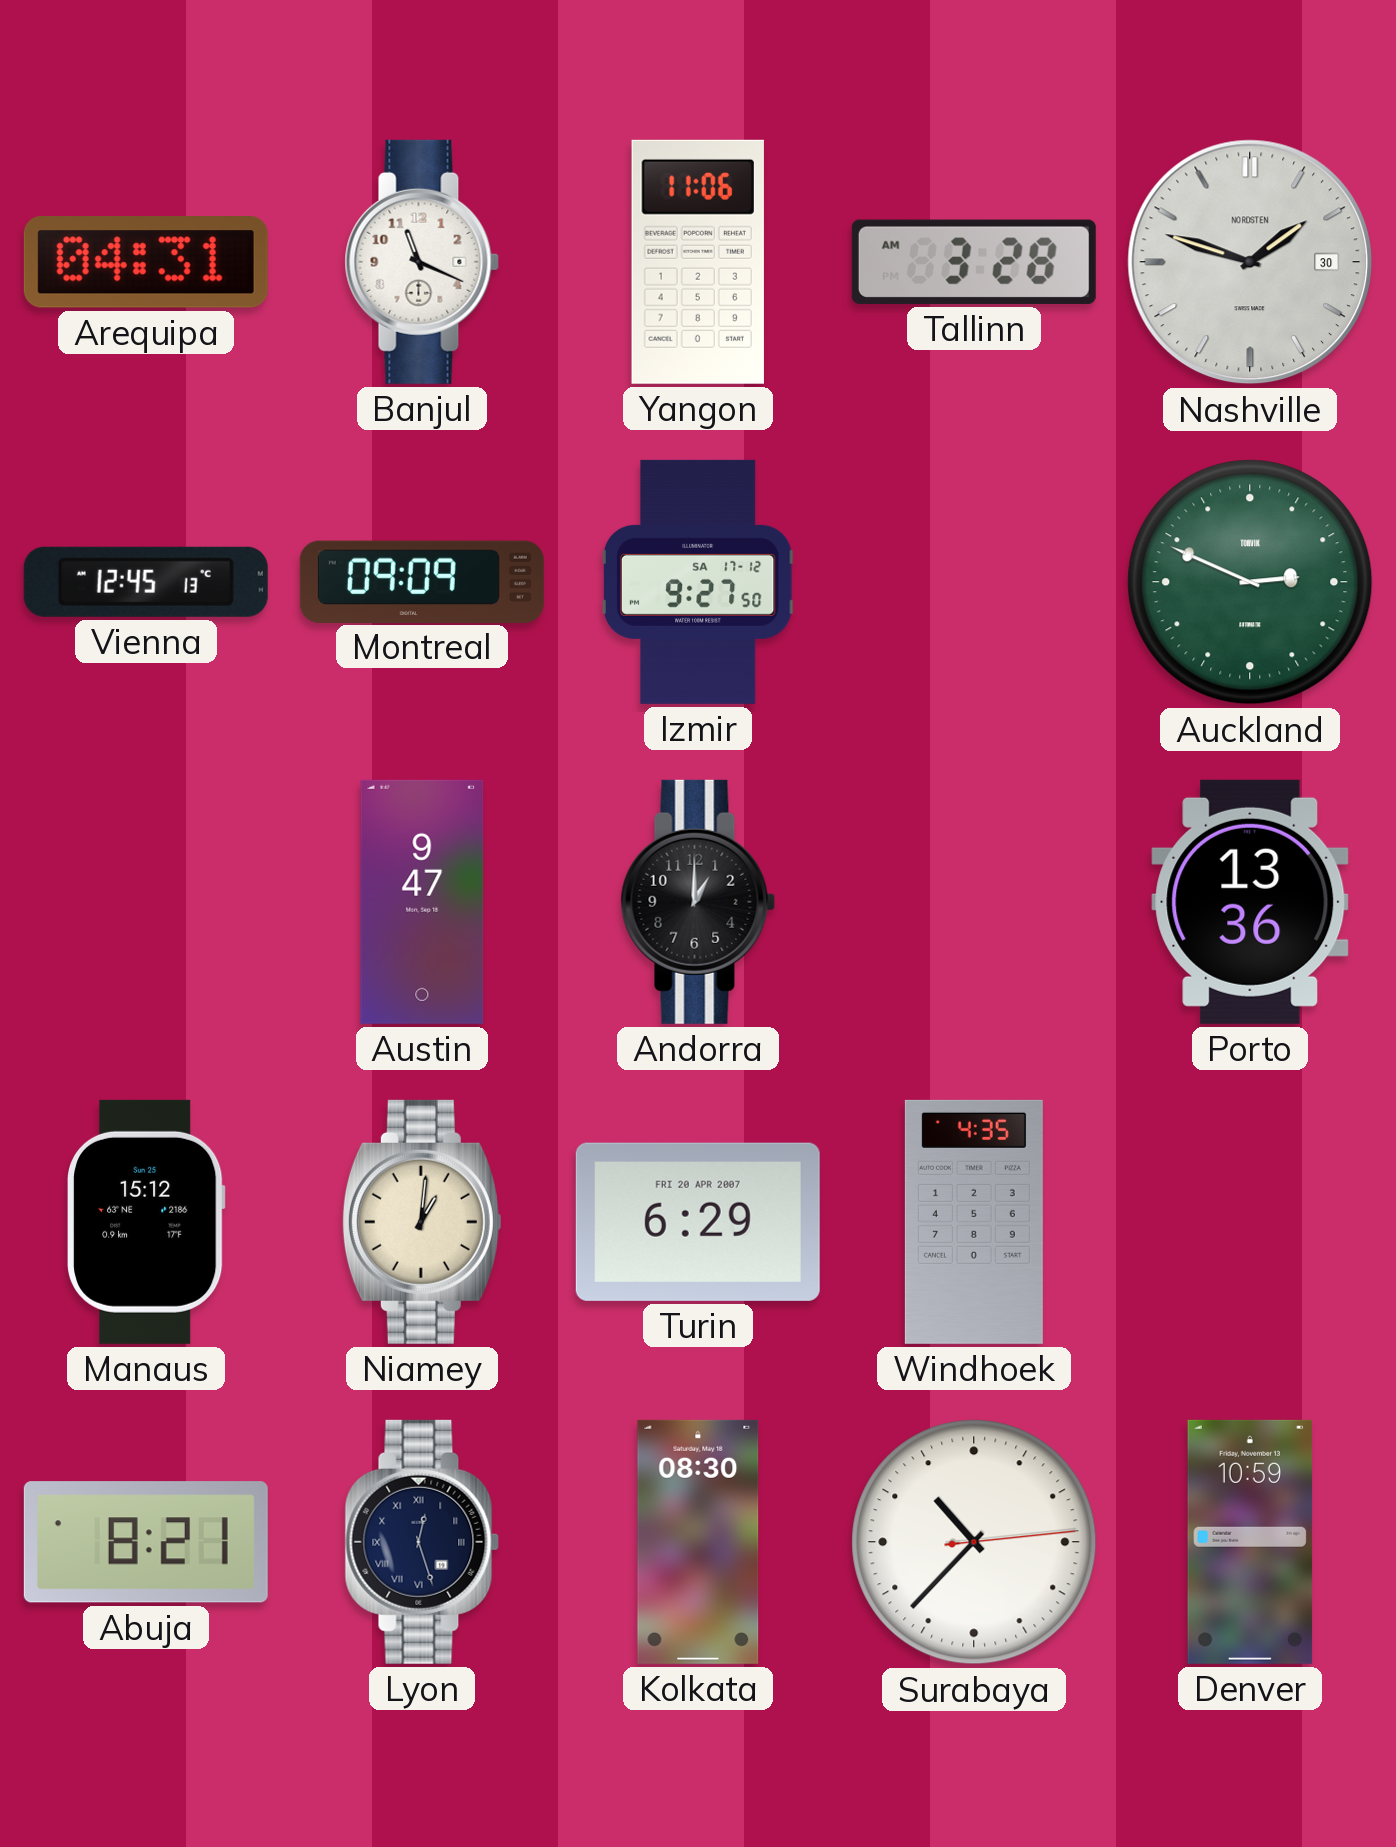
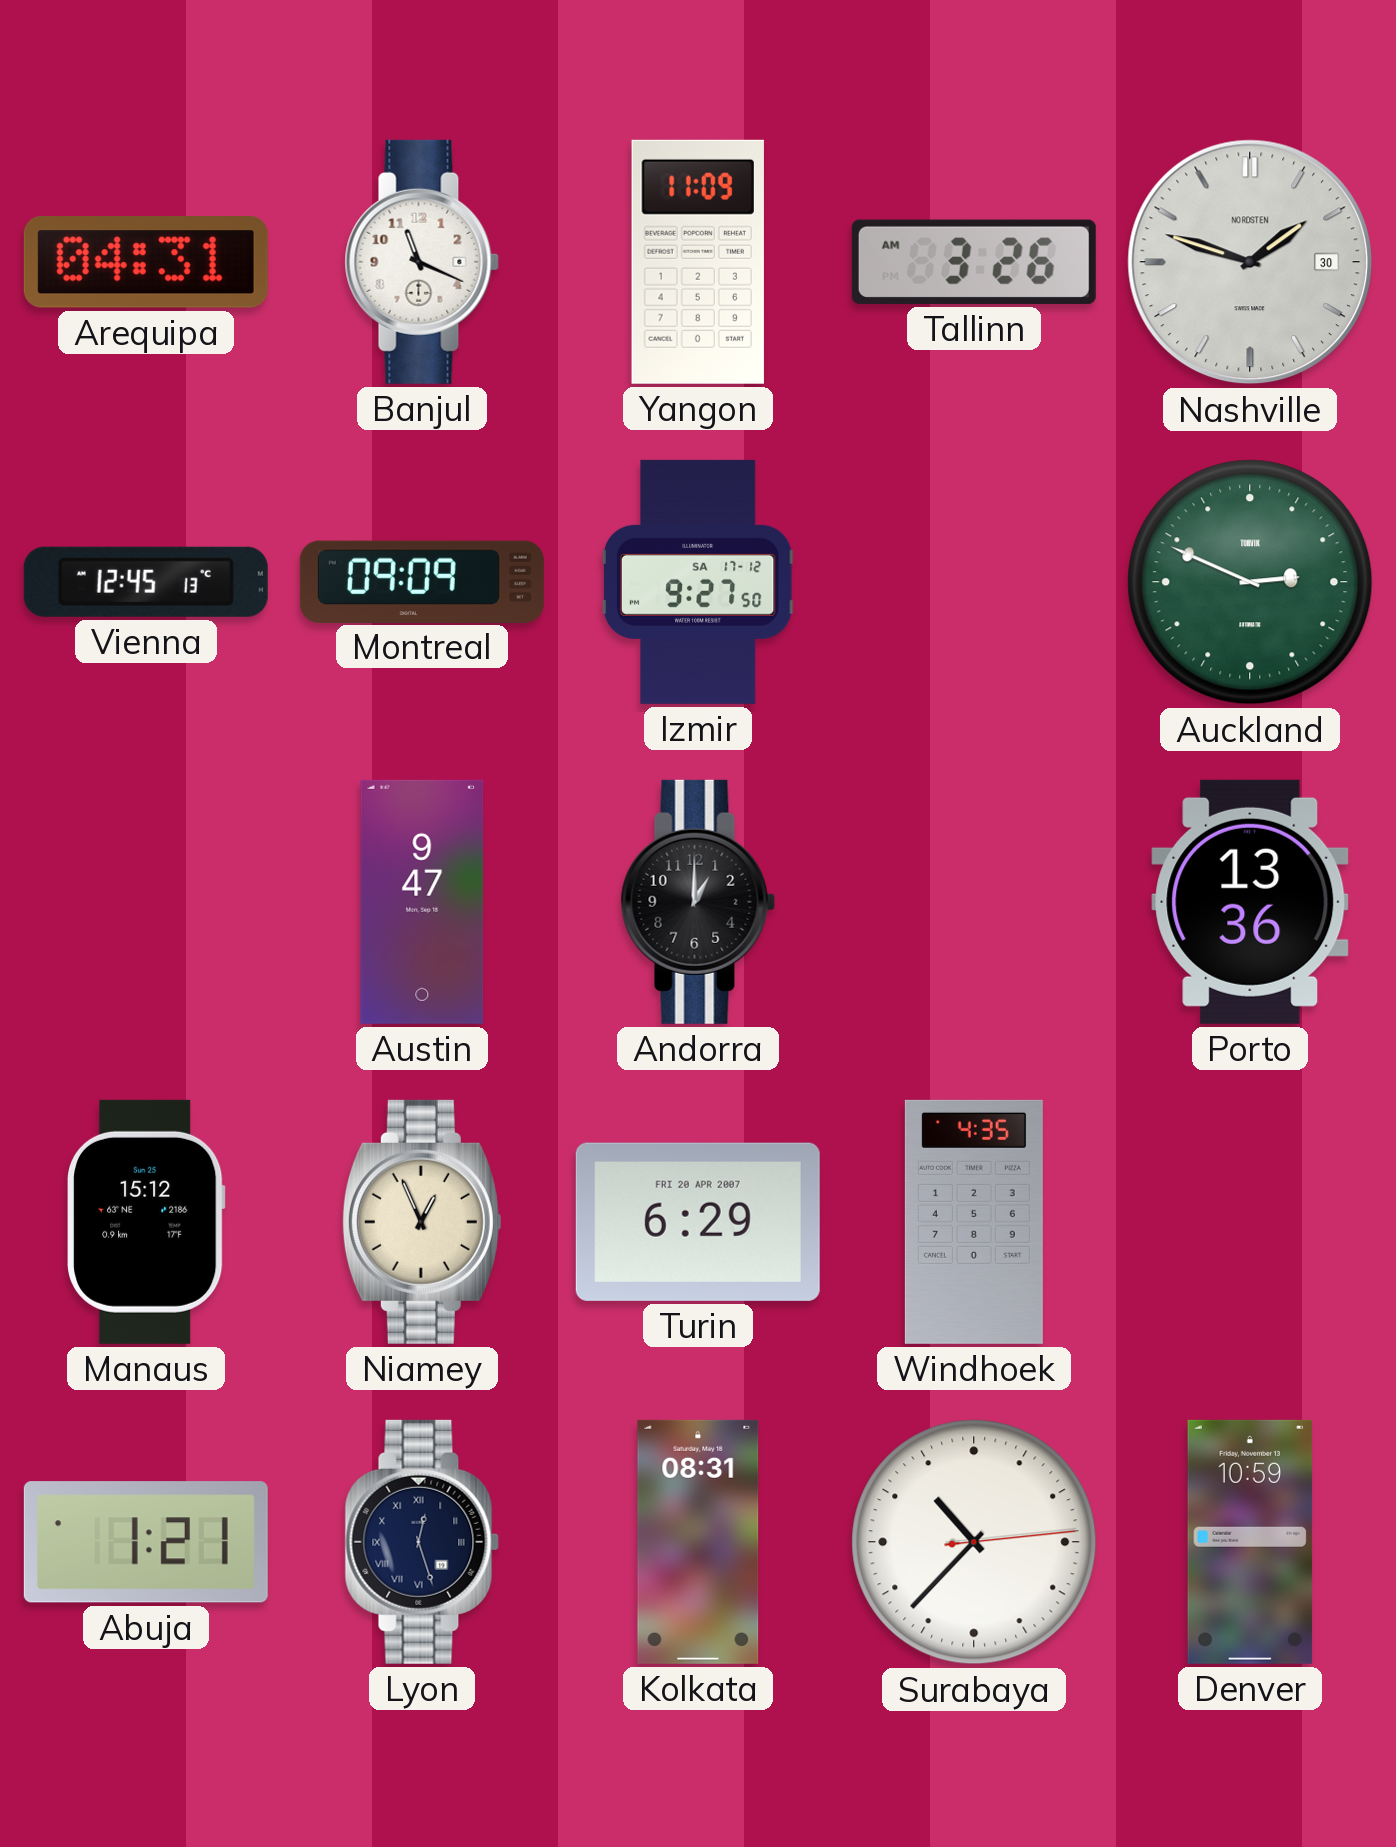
Yangon: 11:06 -> 11:09 (698, 262)
Tallinn: 3:28 -> 3:26 (974, 262)
Niamey: 1:01 -> 12:56 (422, 1222)
Abuja: 8:21 -> 1:21 (146, 1542)
Kolkata: 08:30 -> 08:31 (698, 1542)
